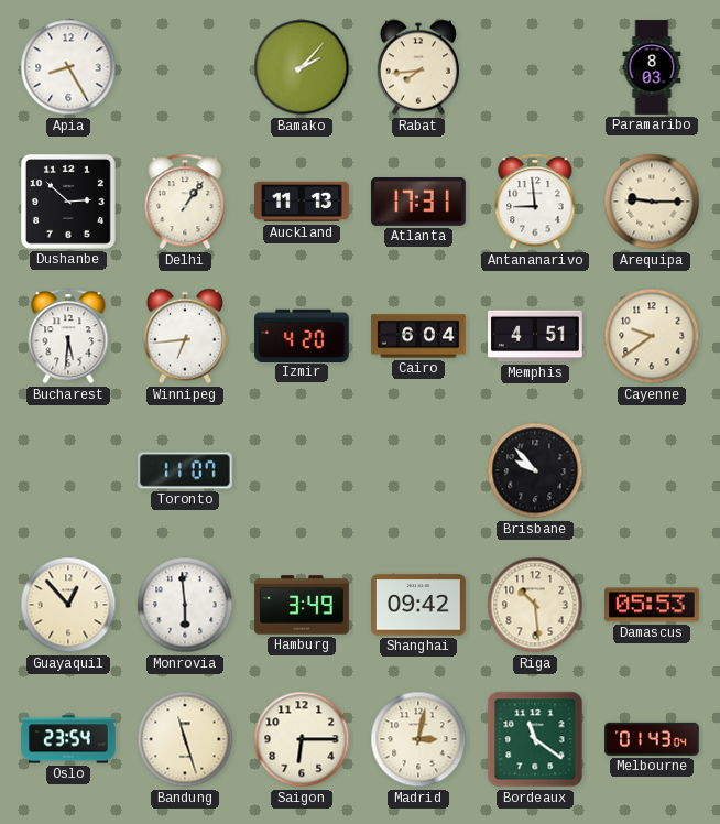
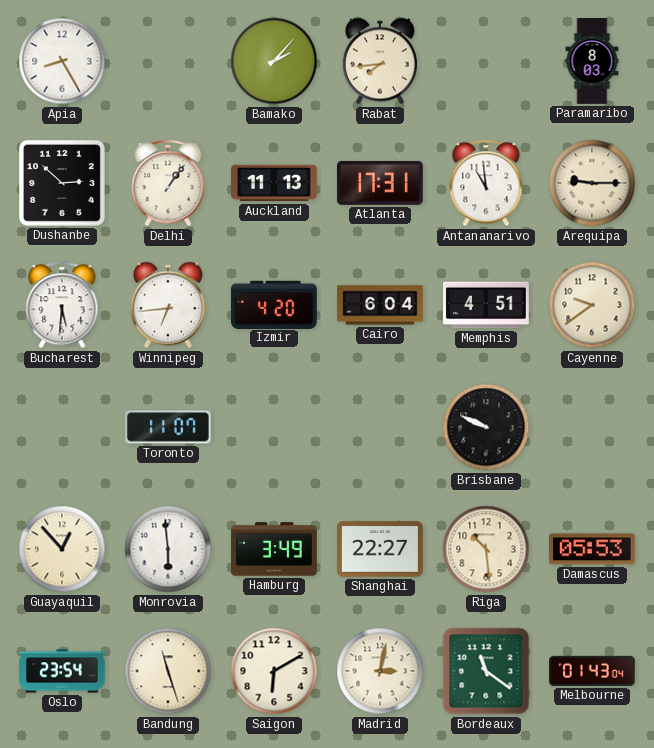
Antananarivo: 8:59 -> 10:59 (486, 183)
Brisbane: 9:53 -> 9:49 (486, 427)
Shanghai: 09:42 -> 22:27 (381, 549)
Saigon: 6:15 -> 6:10 (274, 671)
